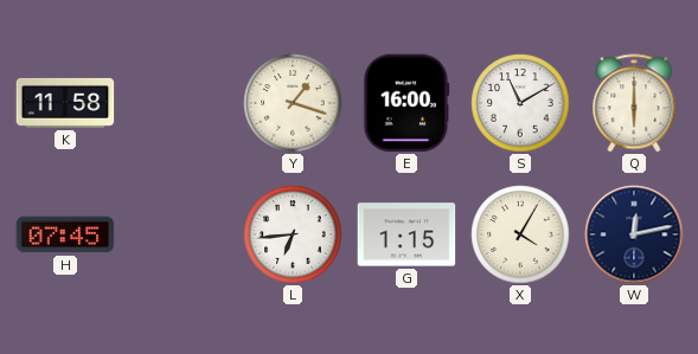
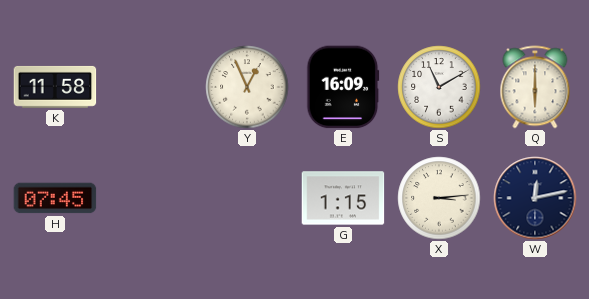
Y: 1:18 -> 12:56 (247, 87)
E: 16:00 -> 16:09 (343, 87)
L: 6:44 -> none (293, 234)
X: 4:05 -> 3:14 (439, 198)
